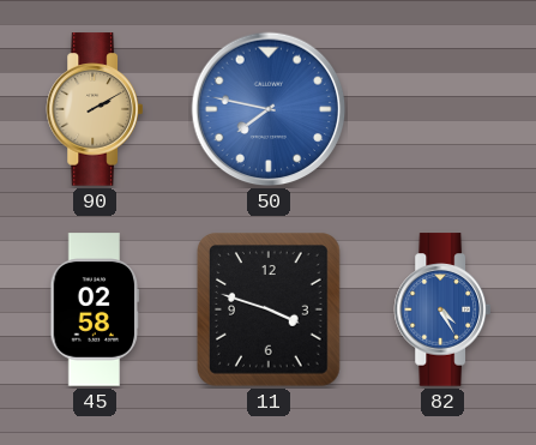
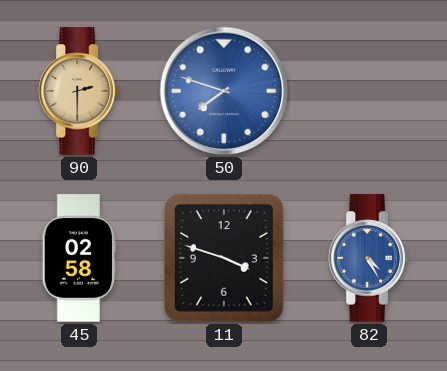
90: 2:10 -> 2:30 (78, 91)
50: 7:47 -> 7:48 (224, 91)
